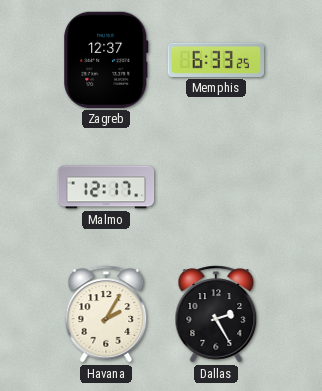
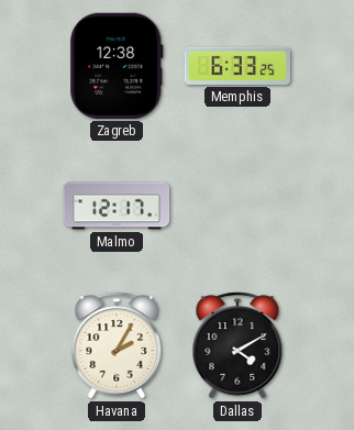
Zagreb: 12:37 -> 12:38 (117, 66)
Dallas: 2:25 -> 4:10 (237, 345)
